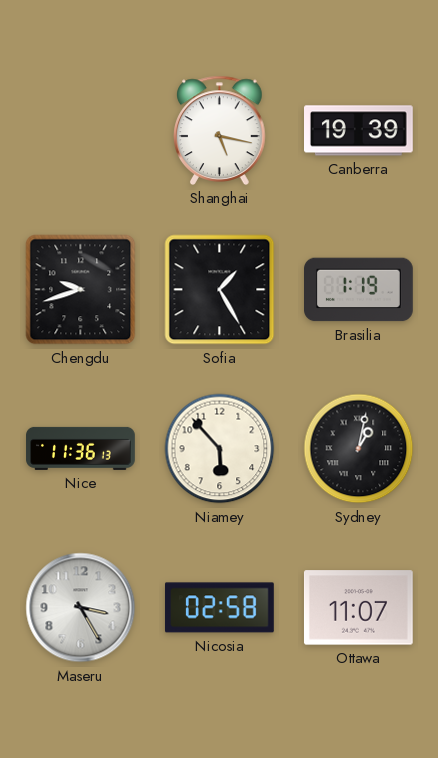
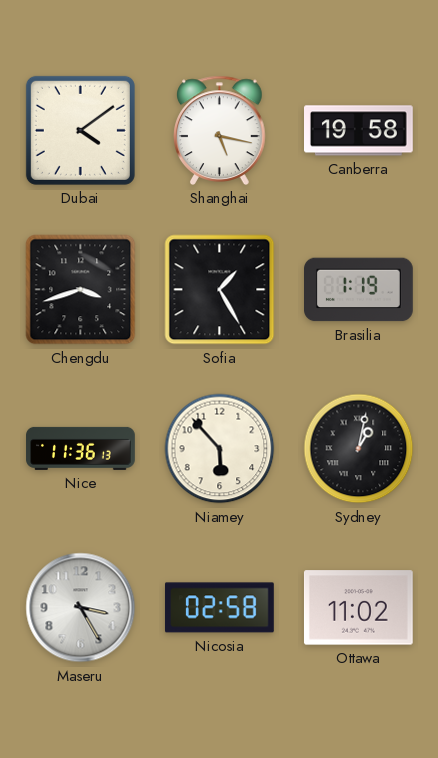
Dubai: none -> 4:09 (80, 130)
Canberra: 19:39 -> 19:58 (359, 131)
Chengdu: 9:42 -> 3:42 (81, 290)
Ottawa: 11:07 -> 11:02 (358, 608)
